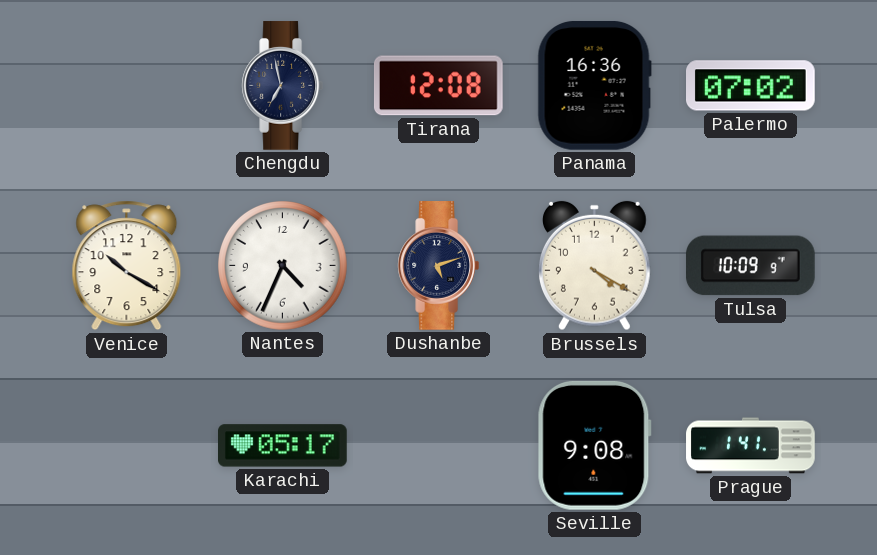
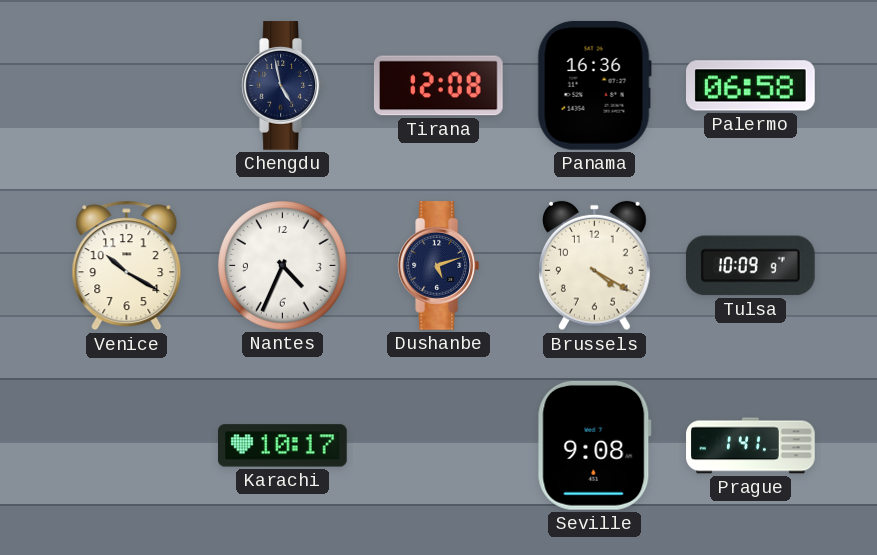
Chengdu: 6:58 -> 4:58 (283, 86)
Palermo: 07:02 -> 06:58 (751, 86)
Karachi: 05:17 -> 10:17 (283, 446)
